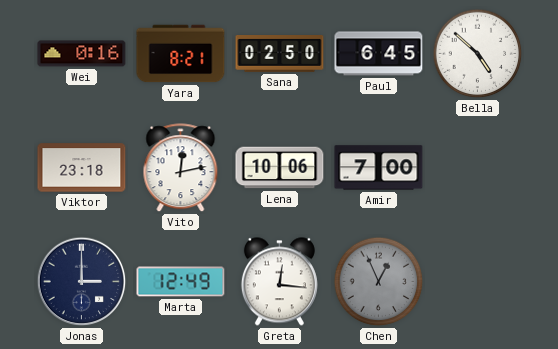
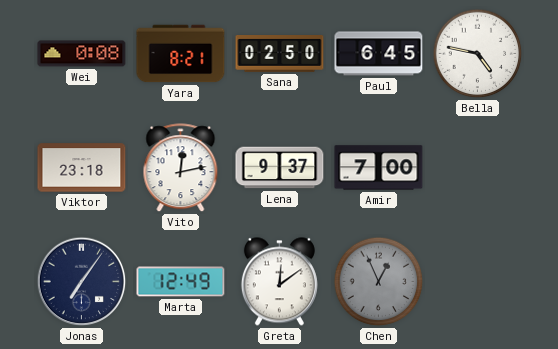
Wei: 0:16 -> 0:08 (82, 54)
Bella: 4:52 -> 4:47 (478, 54)
Lena: 10:06 -> 9:37 (280, 168)
Jonas: 3:00 -> 7:06 (82, 282)
Greta: 12:16 -> 12:09 (279, 282)
